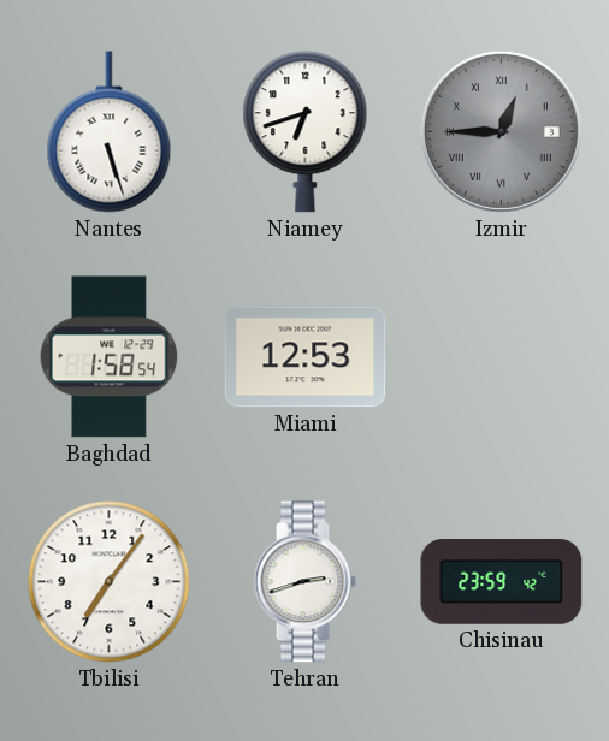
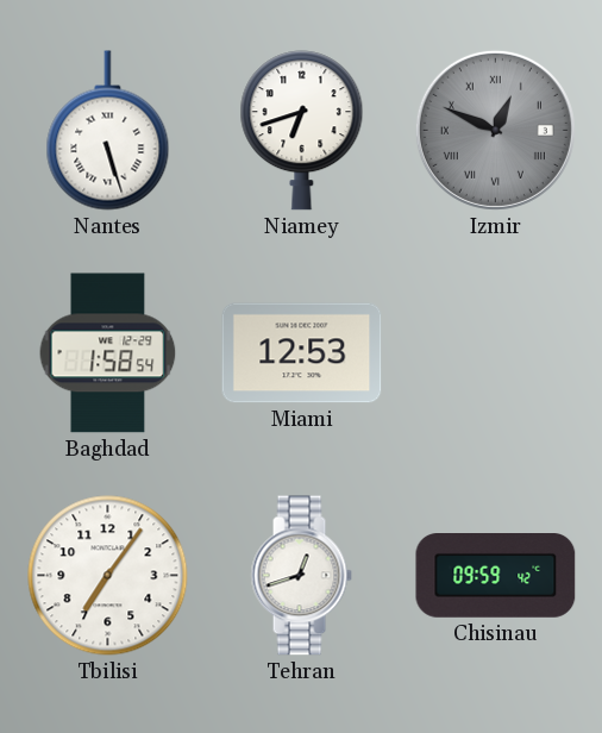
Izmir: 12:45 -> 12:49 (495, 130)
Tehran: 2:42 -> 12:42 (301, 576)
Chisinau: 23:59 -> 09:59 (496, 576)
